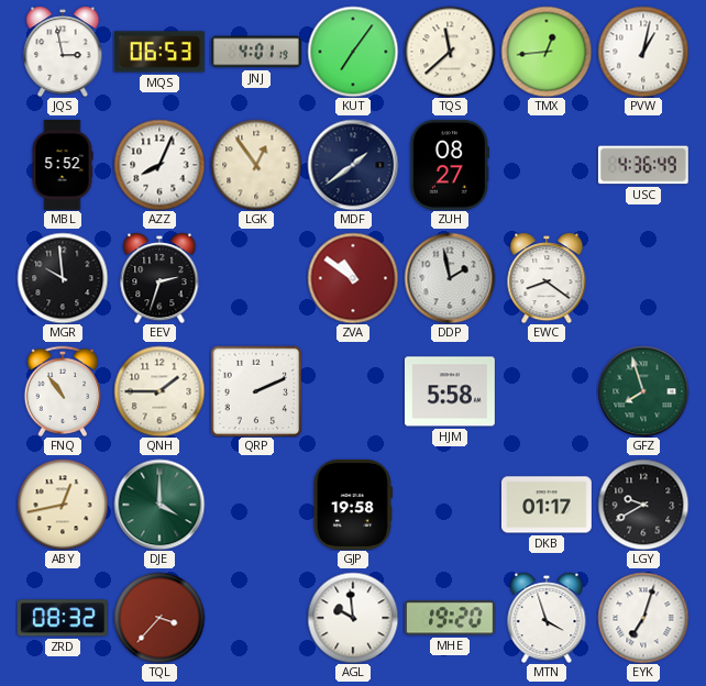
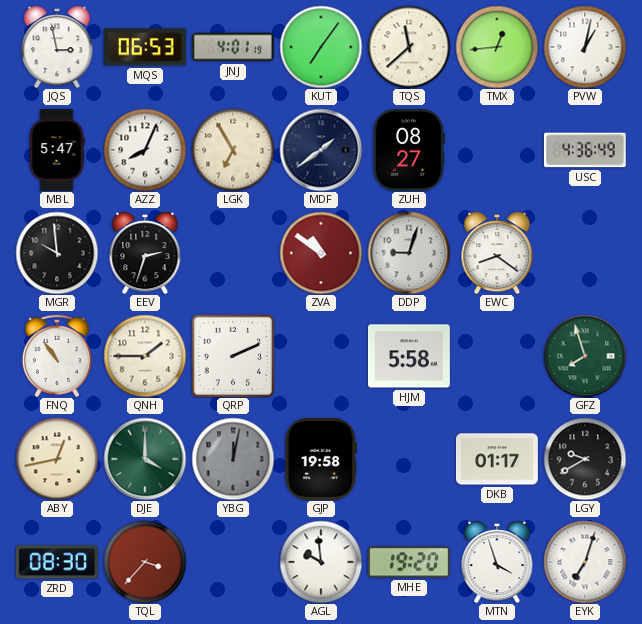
MBL: 5:52 -> 5:47 (57, 150)
LGK: 12:54 -> 6:55 (233, 150)
DDP: 1:58 -> 9:03 (409, 253)
YBG: none -> 12:02 (233, 459)
ZRD: 08:32 -> 08:30 (57, 562)
